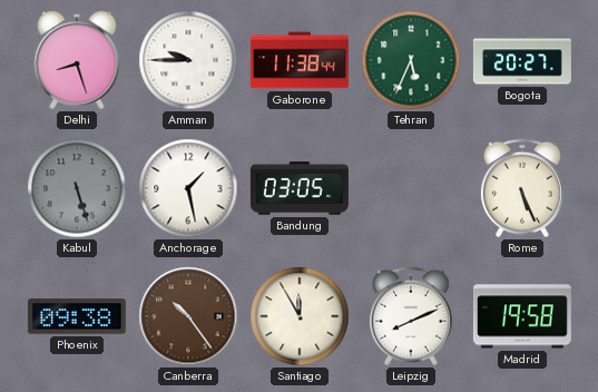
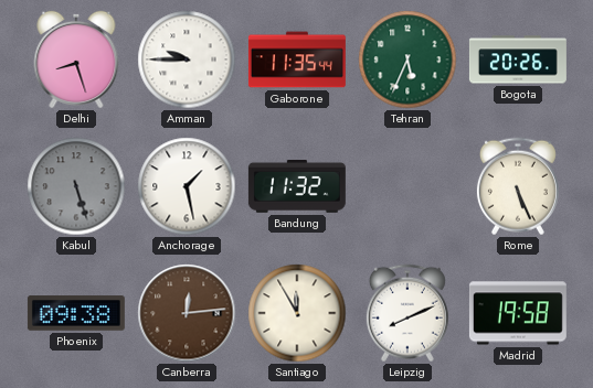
Gaborone: 11:38 -> 11:35 (297, 60)
Bogota: 20:27 -> 20:26 (518, 60)
Bandung: 03:05 -> 11:32 (297, 186)
Canberra: 10:24 -> 12:14 (187, 313)
